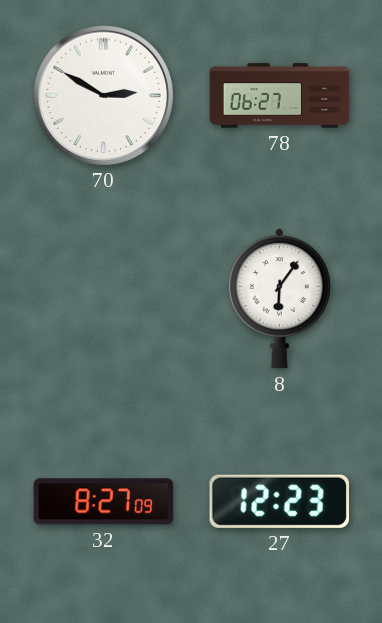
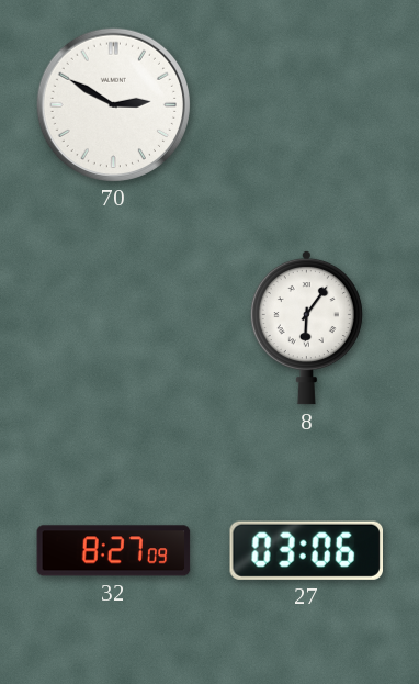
78: 06:27 -> none (280, 96)
27: 12:23 -> 03:06 (306, 550)
